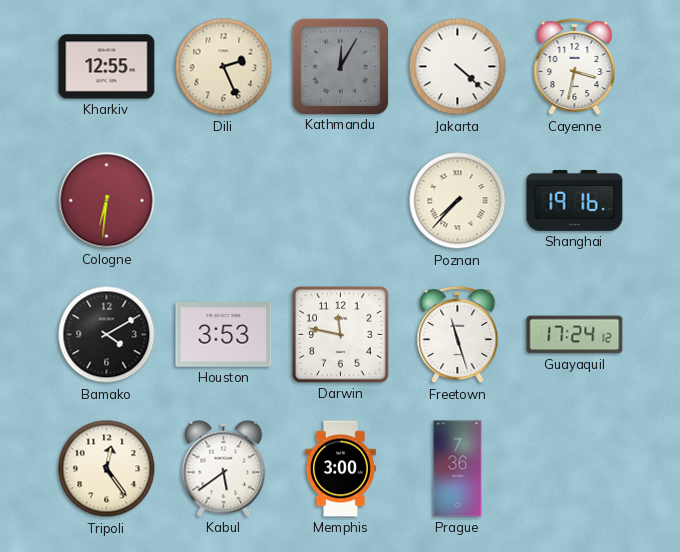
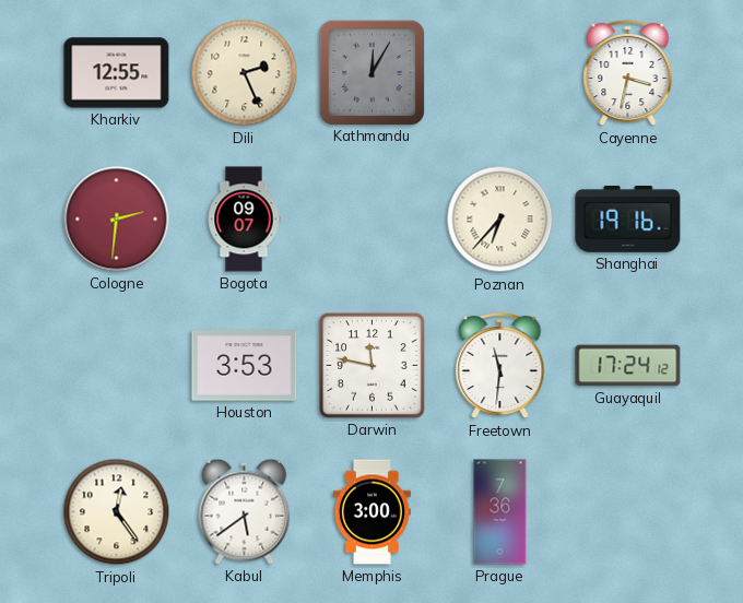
Jakarta: 4:22 -> none (458, 67)
Cologne: 6:31 -> 2:31 (117, 220)
Bogota: none -> 09:07 (244, 220)
Poznan: 7:37 -> 6:37 (500, 220)
Bamako: 4:10 -> none (107, 335)
Freetown: 11:27 -> 11:31 (500, 366)
